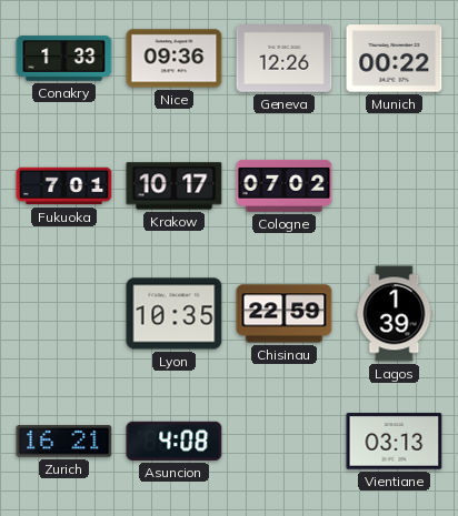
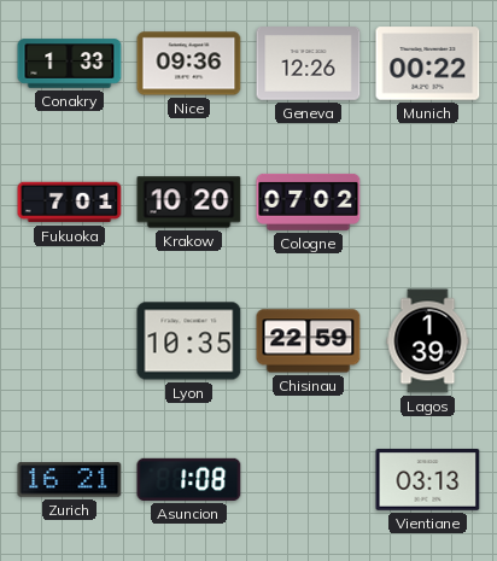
Krakow: 10:17 -> 10:20 (189, 203)
Asuncion: 4:08 -> 1:08 (189, 479)
